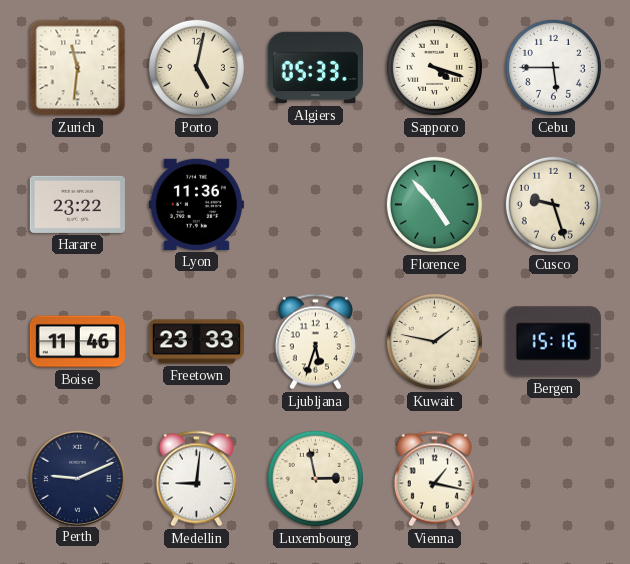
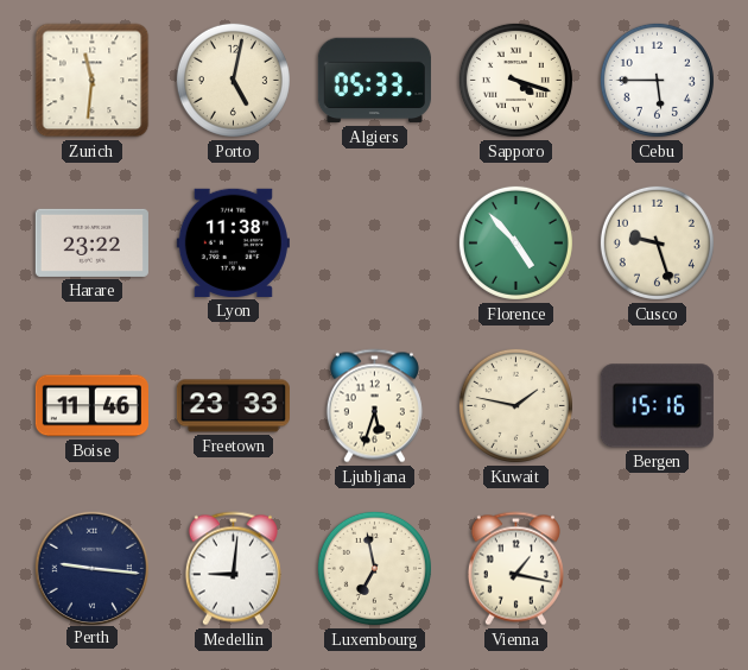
Lyon: 11:36 -> 11:38 (233, 242)
Perth: 9:11 -> 9:16 (91, 568)
Luxembourg: 2:58 -> 6:58 (374, 568)
